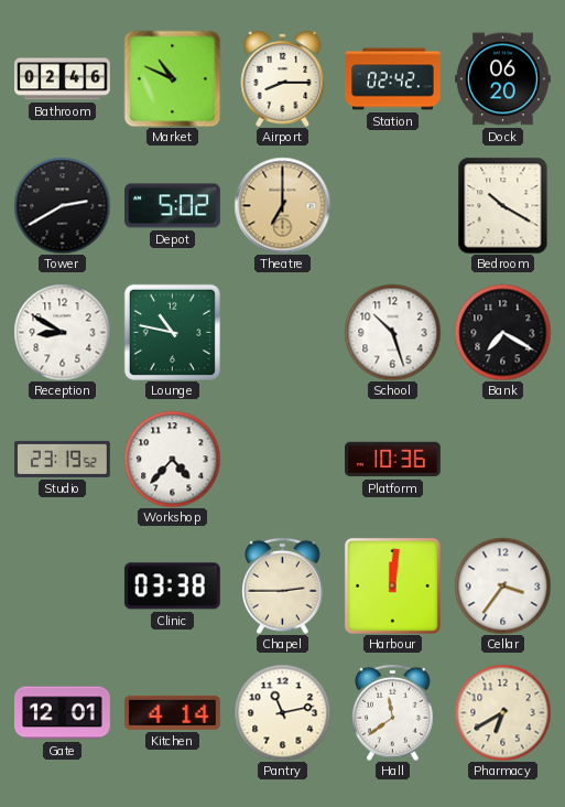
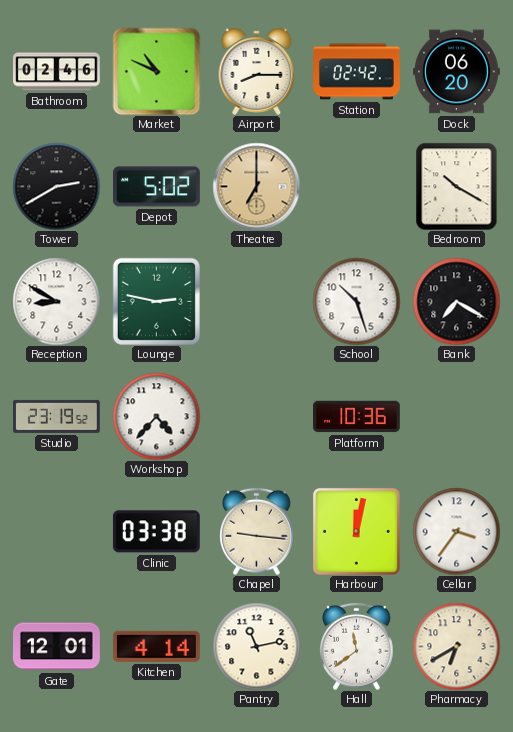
Lounge: 10:47 -> 2:47 (156, 301)
Chapel: 2:45 -> 9:16 (257, 531)
Harbour: 12:01 -> 12:02 (356, 531)
